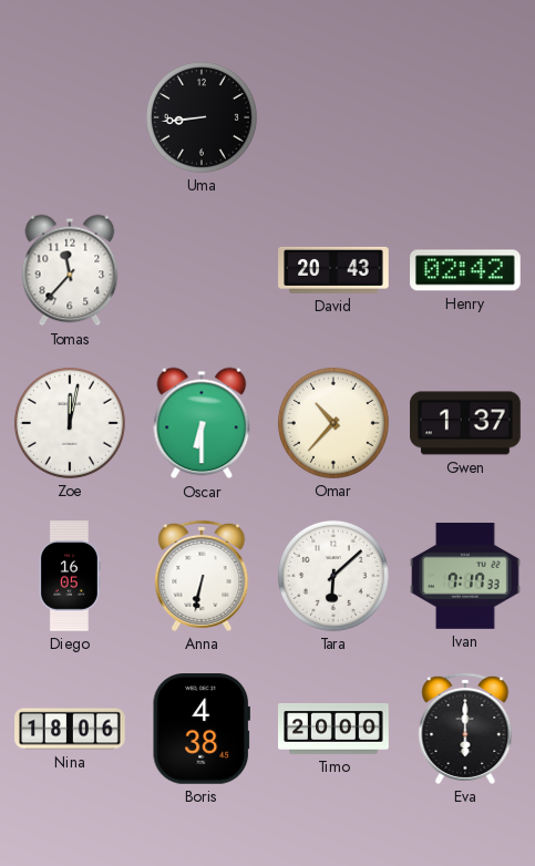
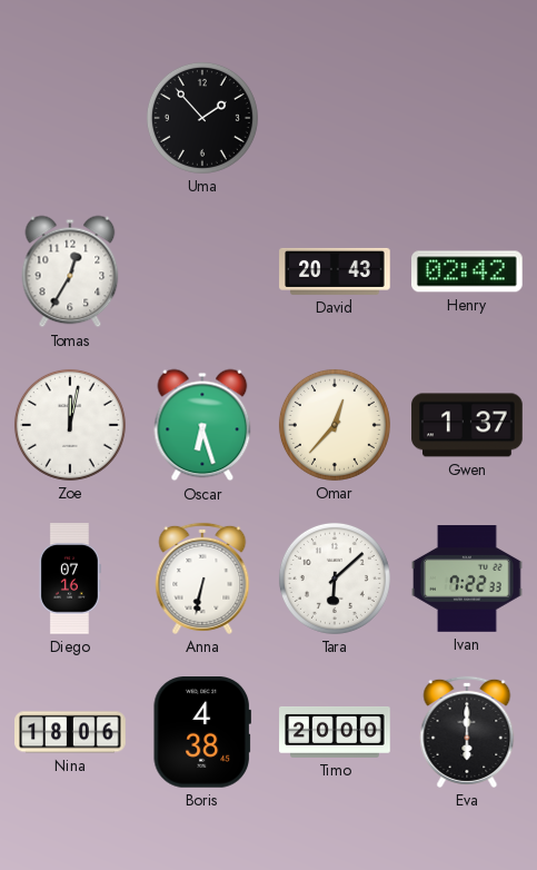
Uma: 8:44 -> 1:53 (202, 118)
Tomas: 11:37 -> 12:35 (70, 271)
Oscar: 6:30 -> 6:27 (202, 425)
Omar: 10:37 -> 12:37 (335, 425)
Diego: 16:05 -> 07:16 (69, 579)
Ivan: 7:17 -> 7:22 (467, 579)
